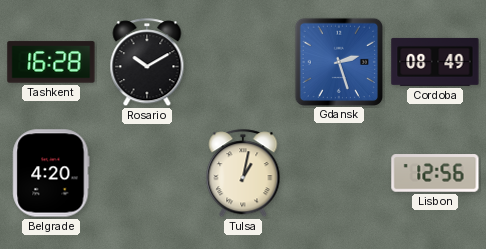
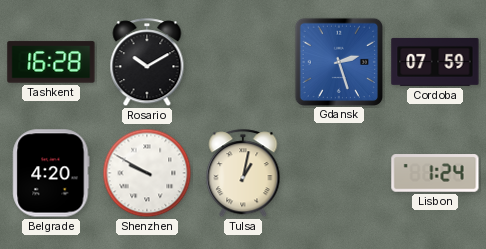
Cordoba: 08:49 -> 07:59 (435, 62)
Shenzhen: none -> 9:50 (147, 173)
Lisbon: 12:56 -> 1:24 (435, 173)
